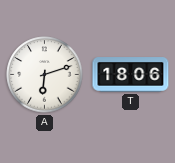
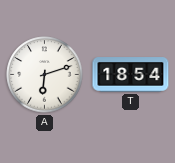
T: 18:06 -> 18:54 (131, 75)
